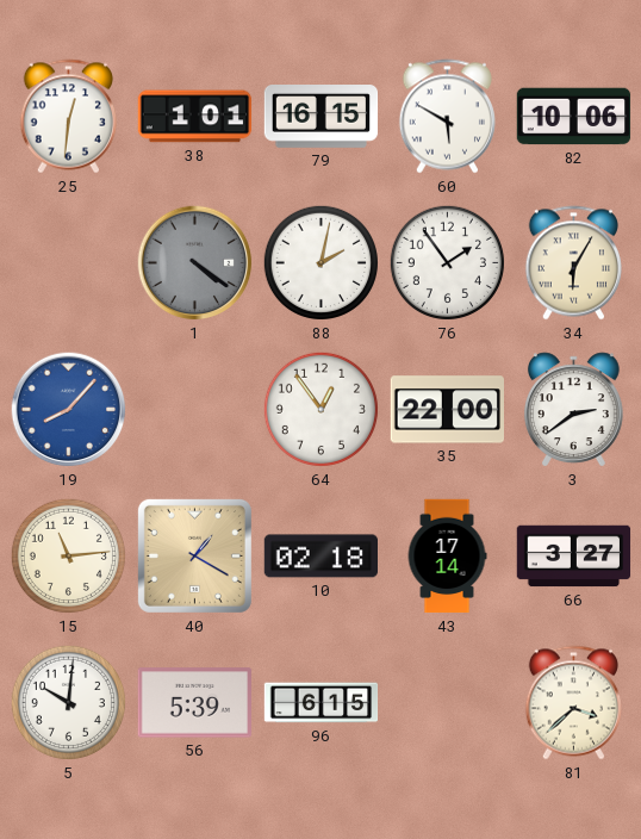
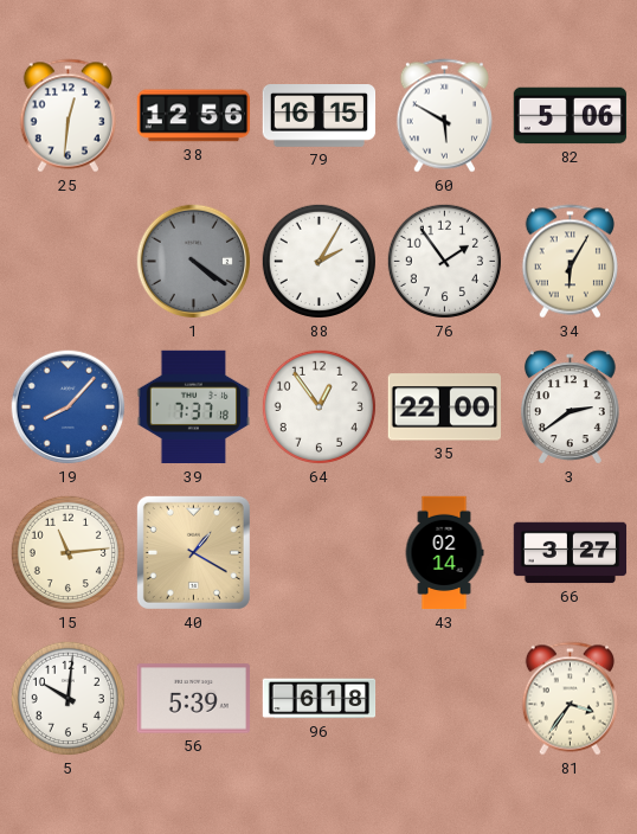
38: 1:01 -> 12:56 (194, 116)
82: 10:06 -> 5:06 (571, 116)
88: 2:02 -> 2:05 (318, 261)
39: none -> 7:37 (194, 408)
10: 02:18 -> none (320, 557)
43: 17:14 -> 02:14 (444, 553)
96: 6:15 -> 6:18 (320, 699)
81: 3:38 -> 3:36 (570, 699)
